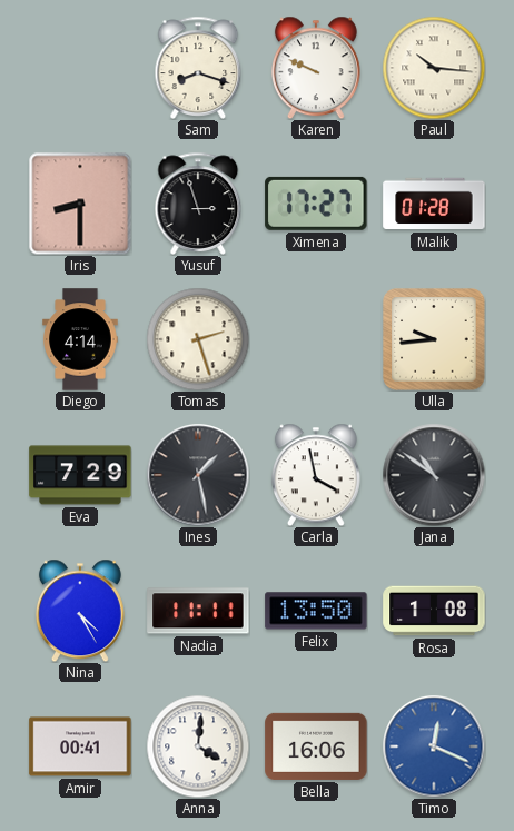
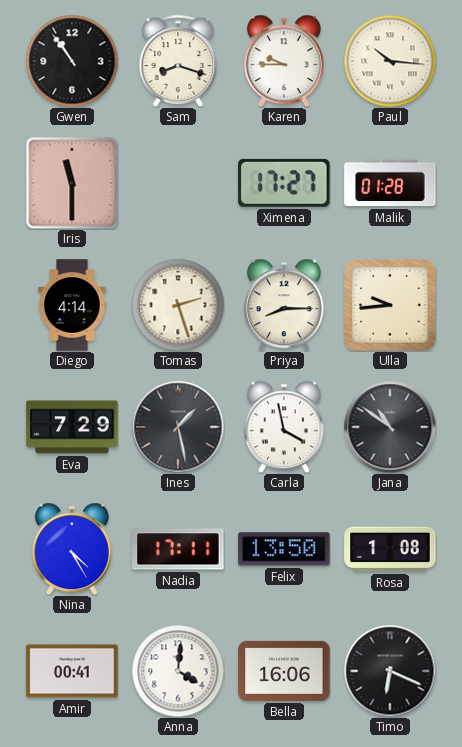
Gwen: none -> 10:54 (72, 61)
Karen: 9:49 -> 9:45 (284, 61)
Iris: 8:30 -> 11:30 (72, 183)
Yusuf: 2:57 -> none (198, 204)
Priya: none -> 8:15 (284, 305)
Nadia: 11:11 -> 17:11 (178, 549)
Timo: 12:19 -> 6:19 (390, 671)
Timo dial: blue -> black (390, 671)
